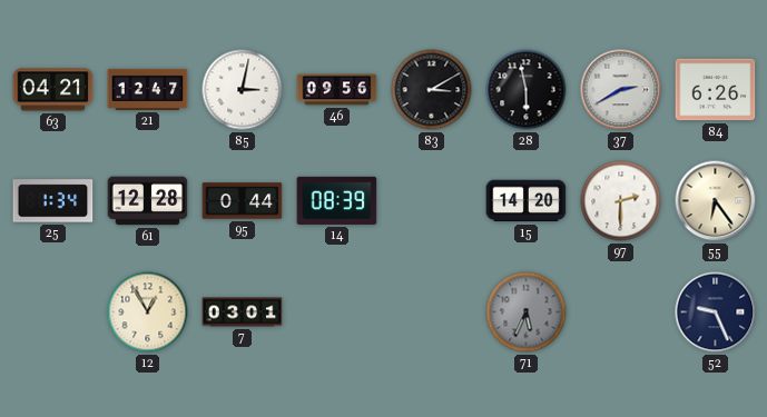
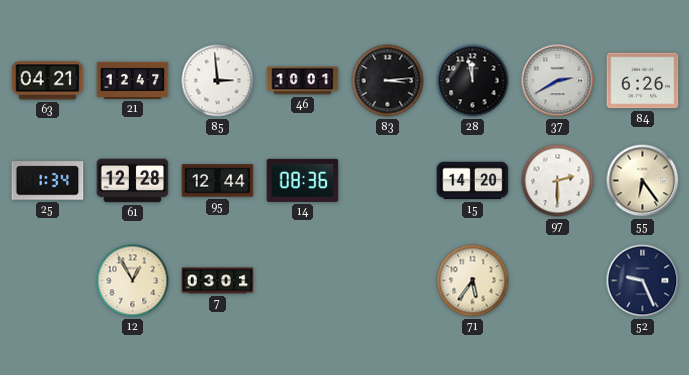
85: 3:02 -> 2:59 (218, 81)
46: 09:56 -> 10:01 (303, 81)
83: 3:10 -> 3:14 (388, 81)
28: 5:58 -> 11:58 (473, 81)
95: 0:44 -> 12:44 (218, 181)
14: 08:39 -> 08:36 (303, 180)
71: 5:34 -> 5:36 (473, 281)
71 dial: grey -> cream (473, 281)
